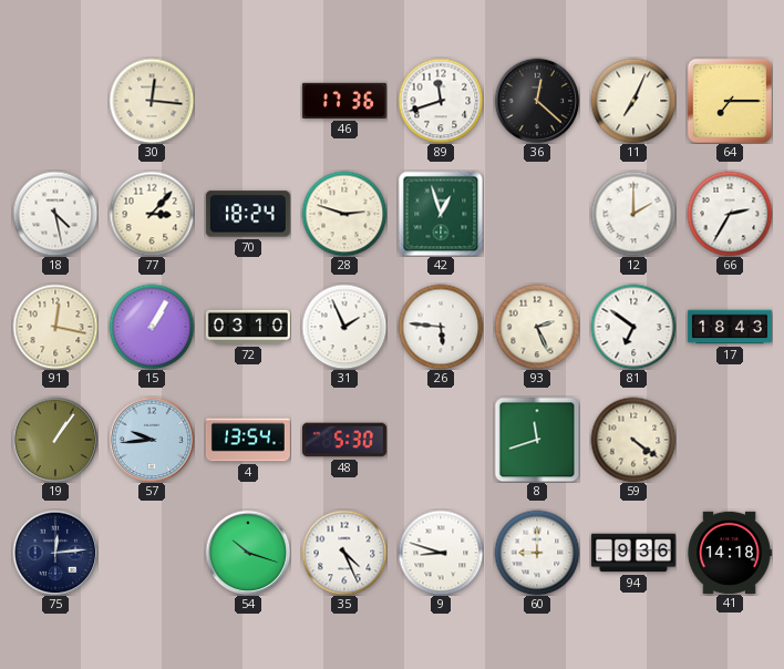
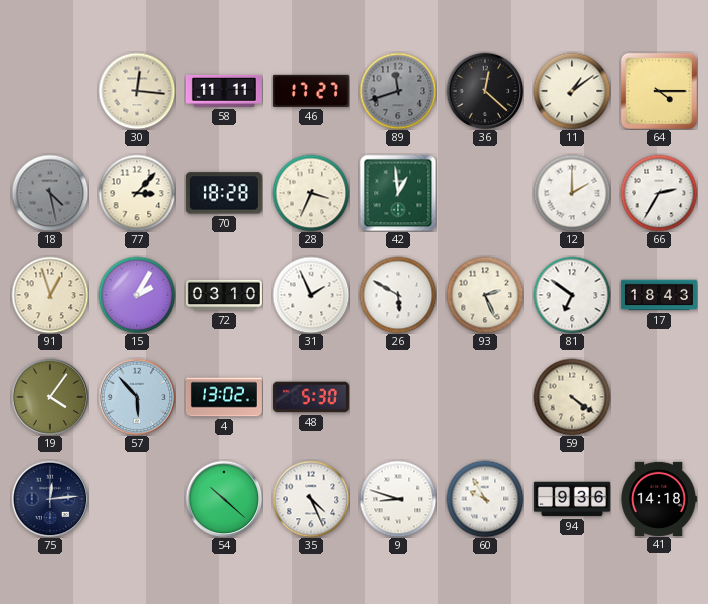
58: none -> 11:11 (224, 91)
46: 17:36 -> 17:27 (311, 91)
89 dial: white -> grey (398, 91)
11: 7:04 -> 1:09 (572, 91)
64: 7:15 -> 4:15 (658, 90)
18 dial: white -> grey (50, 193)
70: 18:24 -> 18:28 (224, 193)
28: 2:48 -> 3:34 (311, 193)
42: 12:57 -> 12:59 (398, 193)
91: 12:17 -> 12:57 (50, 295)
15: 1:05 -> 2:05 (137, 295)
26: 5:46 -> 5:50 (398, 295)
19: 1:06 -> 4:06 (50, 397)
57: 9:44 -> 5:53 (137, 397)
4: 13:54 -> 13:02 (224, 397)
8: 11:42 -> none (537, 440)
54: 10:18 -> 10:22 (224, 499)
60: 9:00 -> 9:55 (485, 499)
